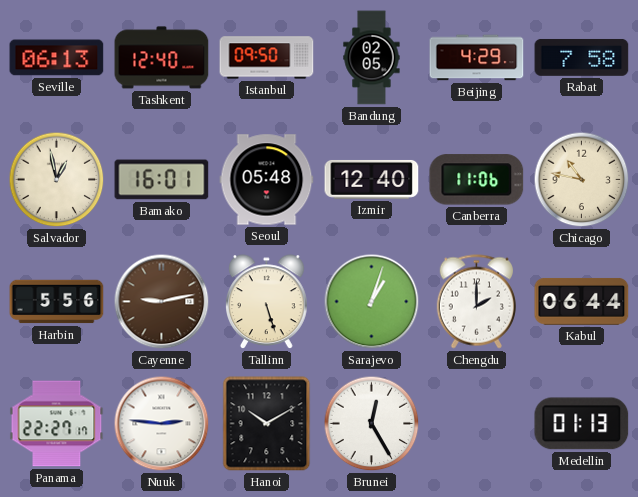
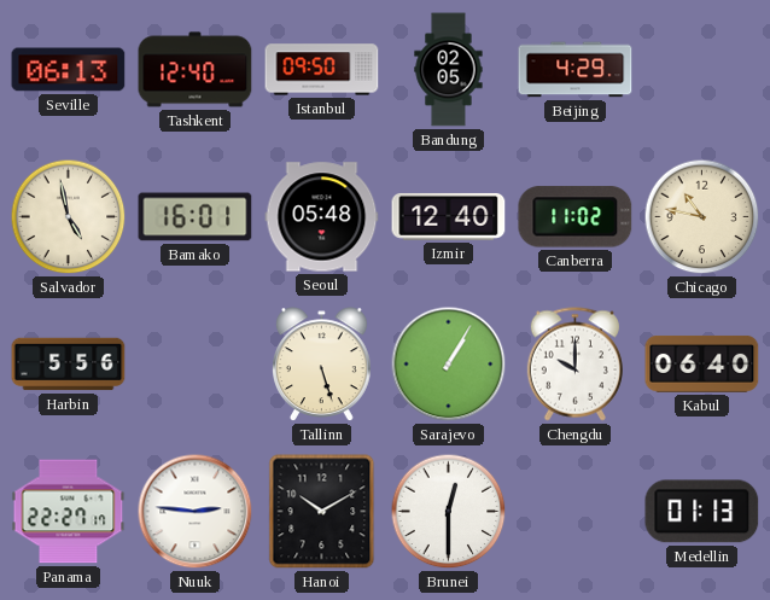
Rabat: 7:58 -> none (582, 57)
Salvador: 12:58 -> 4:58 (69, 217)
Canberra: 11:06 -> 11:02 (576, 217)
Cayenne: 9:13 -> none (162, 302)
Sarajevo: 1:03 -> 1:05 (449, 365)
Chengdu: 2:00 -> 10:00 (574, 365)
Kabul: 06:44 -> 06:40 (702, 363)
Brunei: 12:25 -> 12:30 (449, 512)
